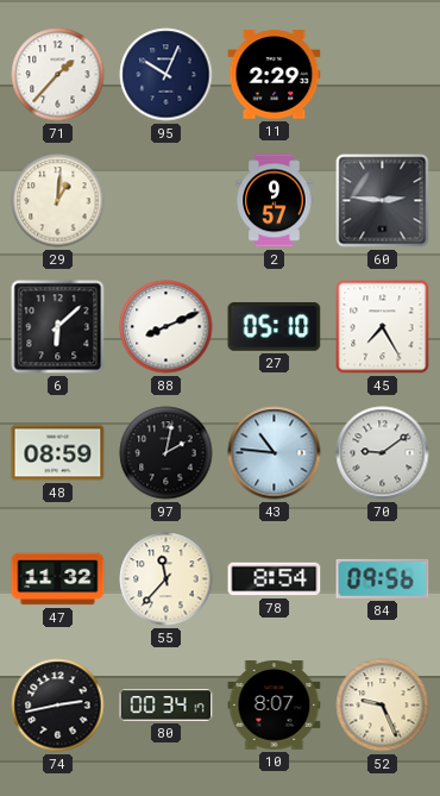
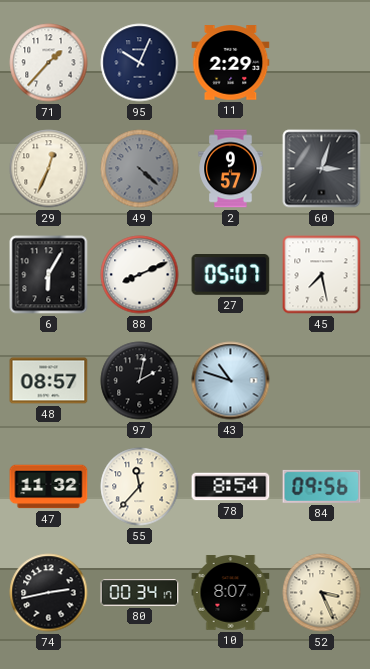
29: 1:01 -> 12:34 (49, 169)
49: none -> 4:22 (140, 169)
60: 2:46 -> 3:03 (322, 169)
6: 6:08 -> 6:05 (49, 275)
27: 05:10 -> 05:07 (231, 275)
45: 7:25 -> 7:28 (322, 275)
48: 08:59 -> 08:57 (49, 381)
43: 10:46 -> 10:48 (231, 381)
70: 9:09 -> none (383, 453)
52: 9:26 -> 3:26 (322, 593)
